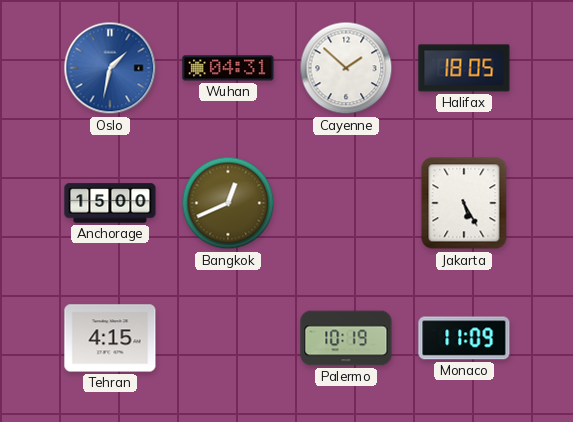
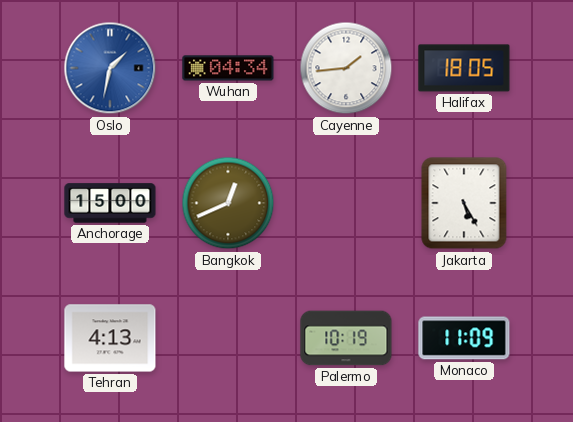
Wuhan: 04:31 -> 04:34 (228, 68)
Cayenne: 1:52 -> 1:44 (346, 68)
Tehran: 4:15 -> 4:13 (110, 338)
